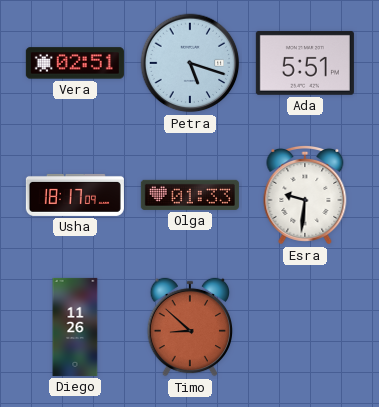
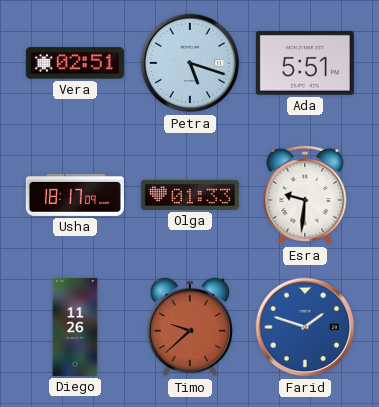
Timo: 8:52 -> 9:38 (190, 327)
Farid: none -> 1:48 (305, 327)
